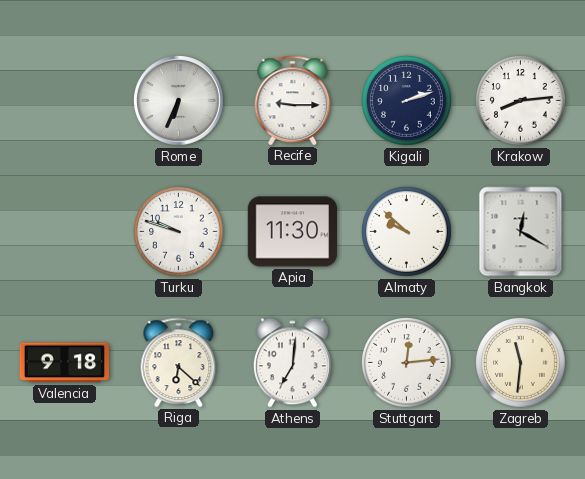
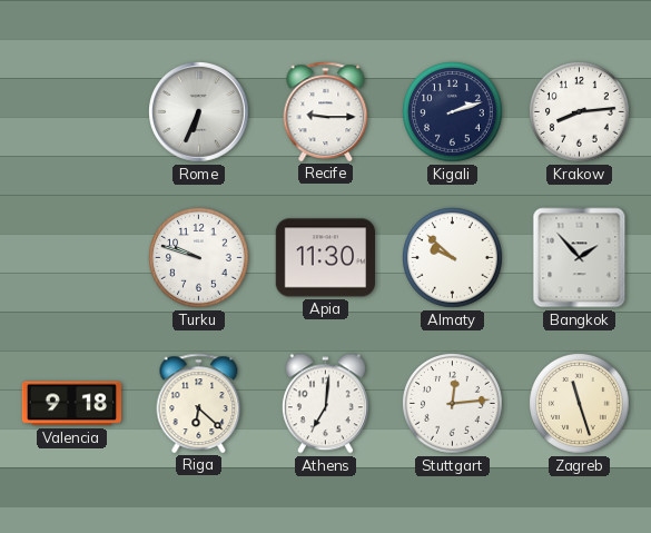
Bangkok: 12:20 -> 1:53 (580, 258)
Zagreb: 11:31 -> 11:27 (580, 404)
